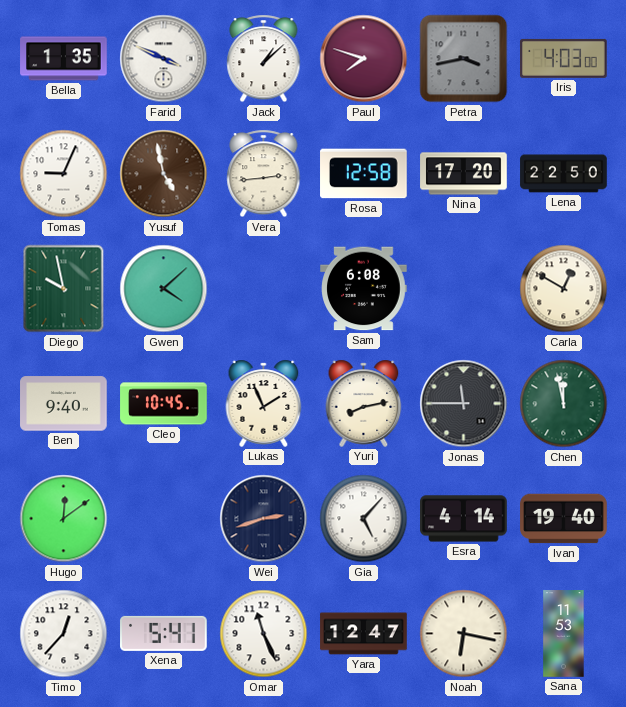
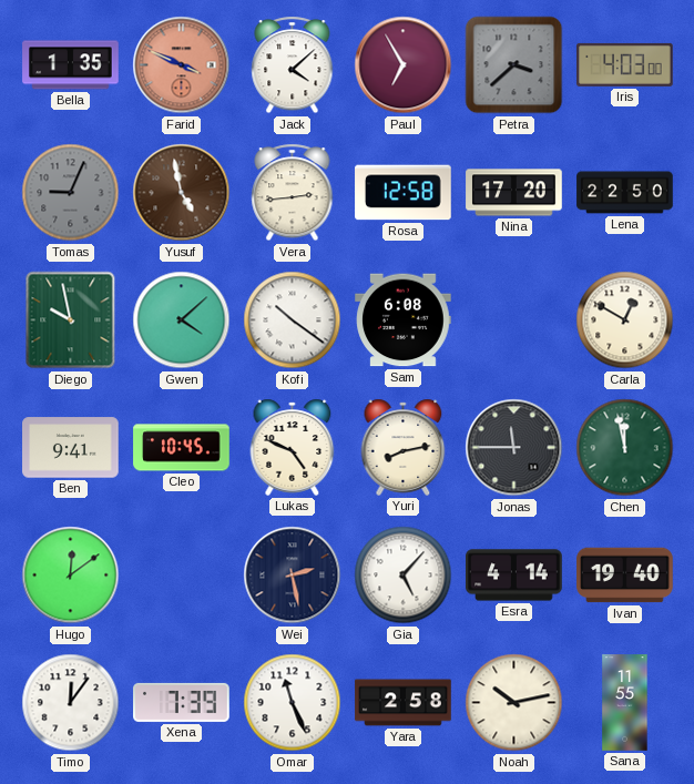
Farid dial: white -> salmon (182, 65)
Jack: 1:08 -> 4:08 (293, 65)
Paul: 7:48 -> 6:55 (404, 65)
Petra: 3:43 -> 3:38 (514, 65)
Tomas dial: white -> grey (71, 193)
Kofi: none -> 10:21 (293, 320)
Ben: 9:40 -> 9:41 (71, 448)
Lukas: 1:56 -> 4:49 (293, 447)
Wei: 2:42 -> 2:28 (293, 576)
Timo: 12:37 -> 12:06 (71, 703)
Xena: 5:41 -> 7:39 (182, 702)
Yara: 12:47 -> 2:58 (404, 703)
Noah: 6:17 -> 10:13 (514, 703)
Sana: 11:53 -> 11:55 (625, 703)
